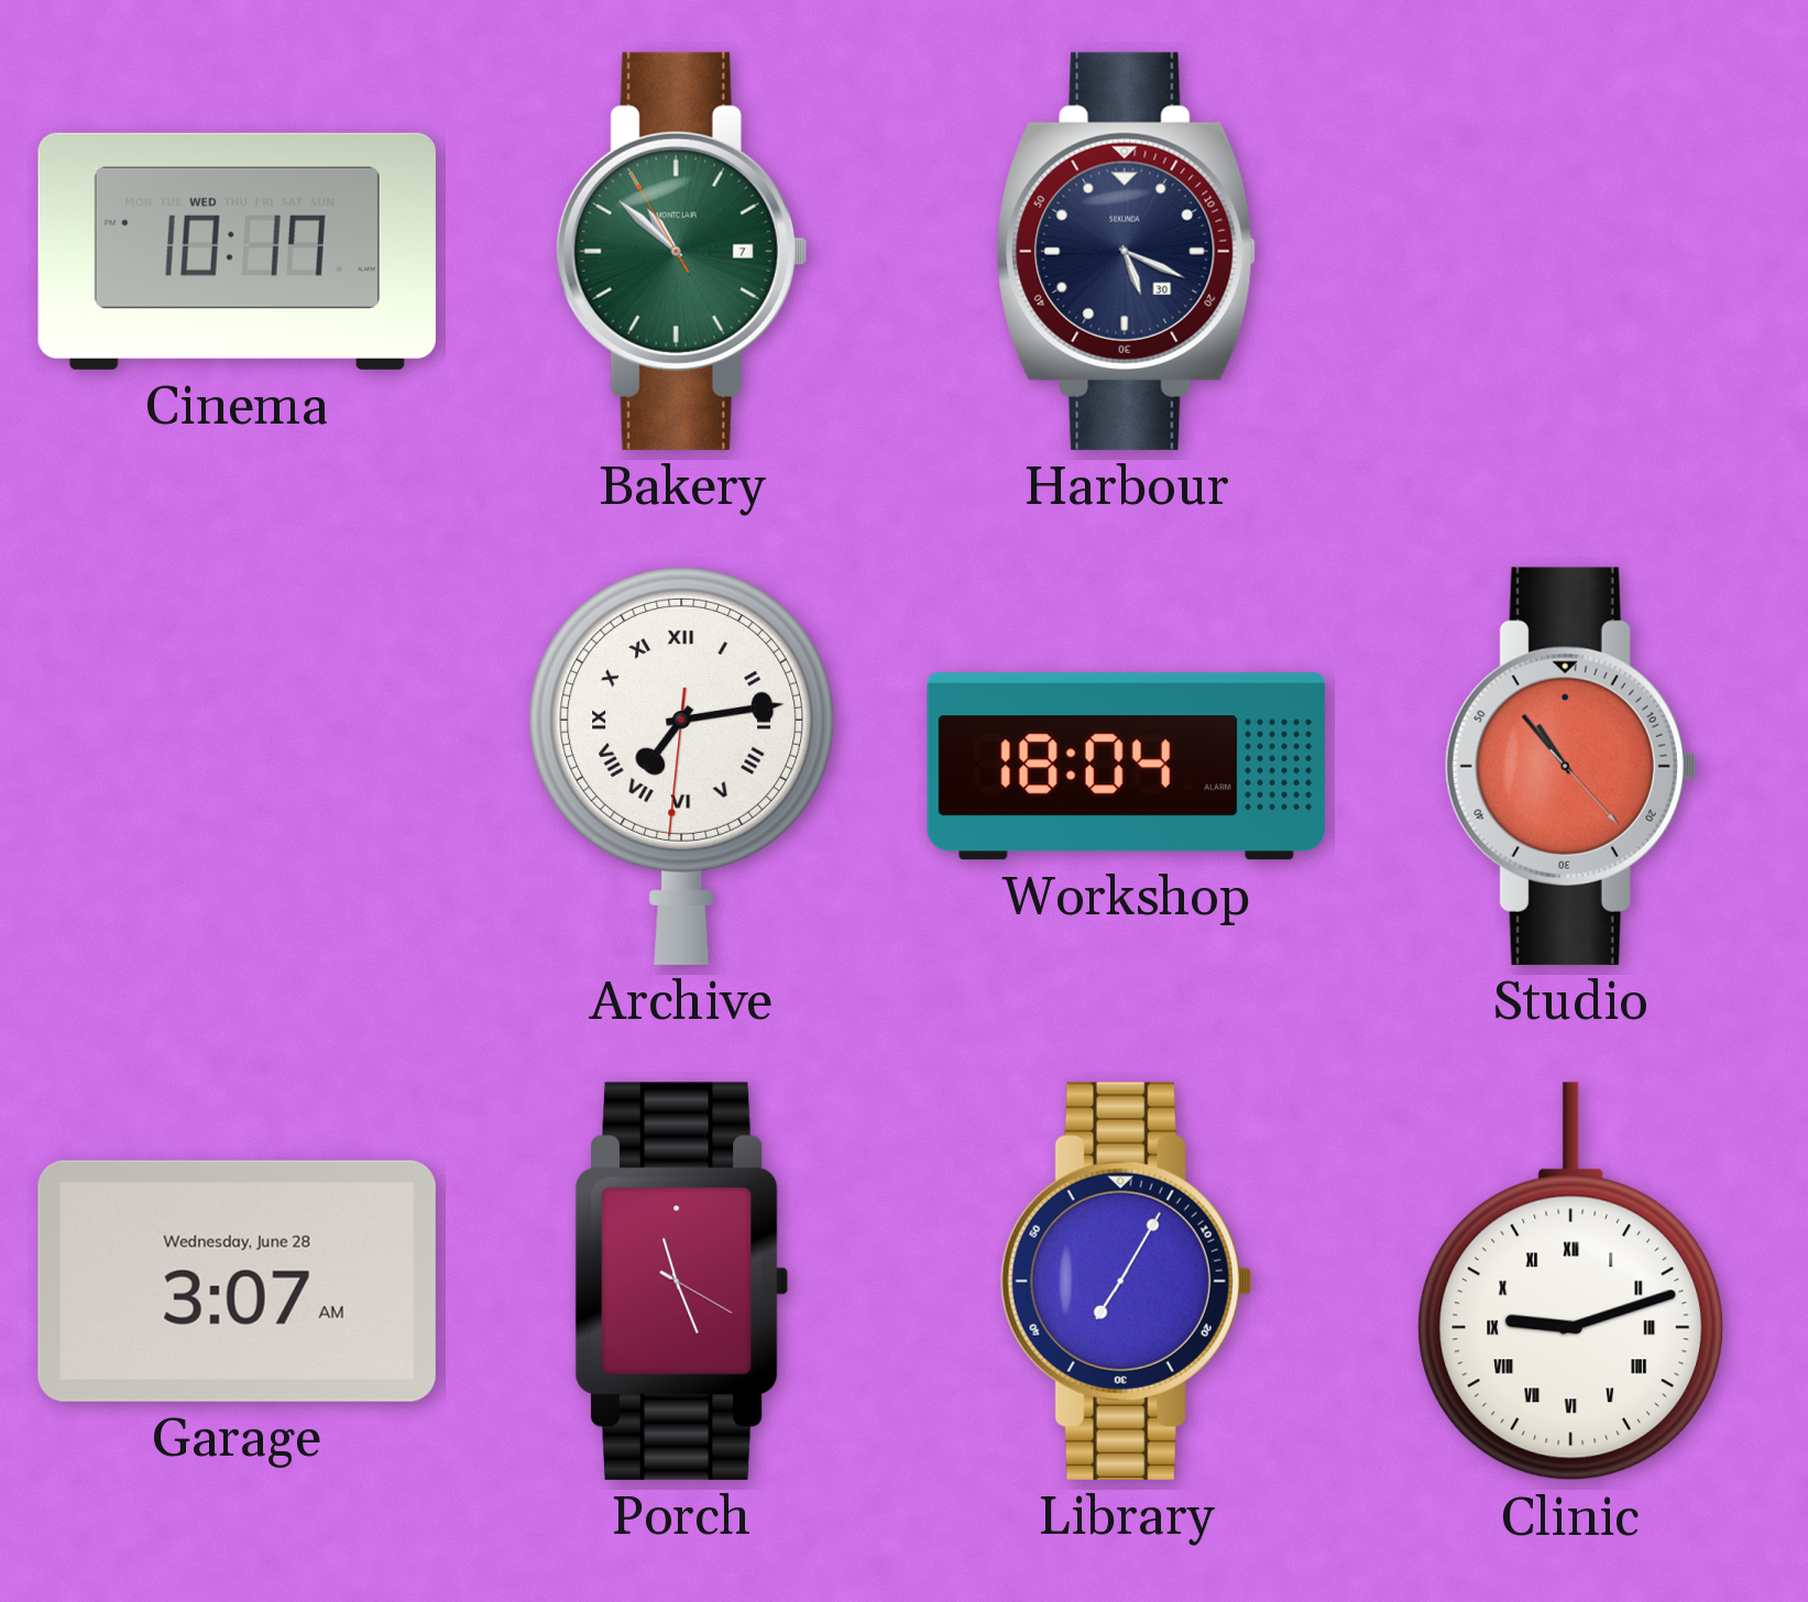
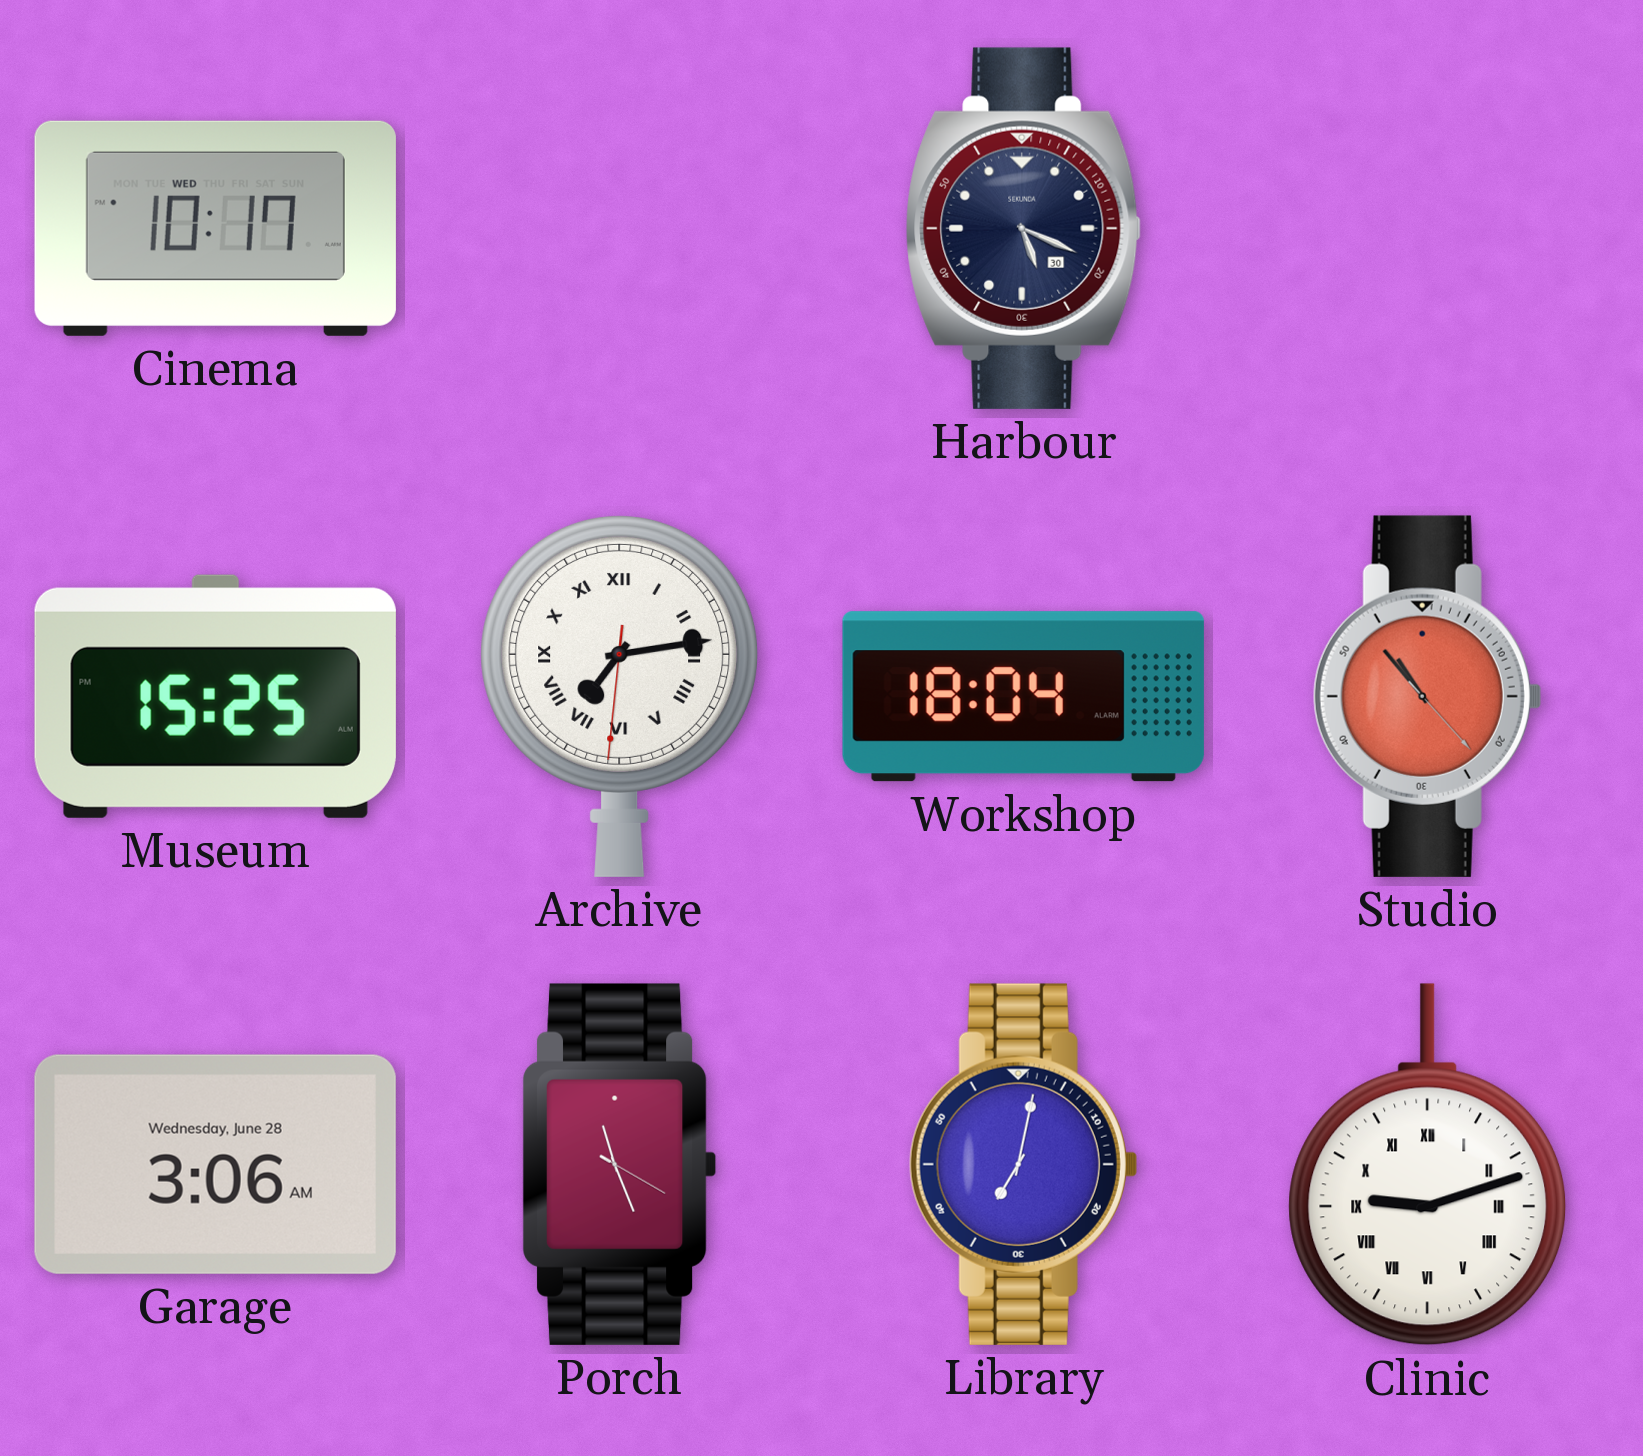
Bakery: 10:51 -> none (681, 251)
Museum: none -> 15:25 (215, 696)
Garage: 3:07 -> 3:06 (215, 1164)
Library: 7:05 -> 7:02 (1023, 1164)
